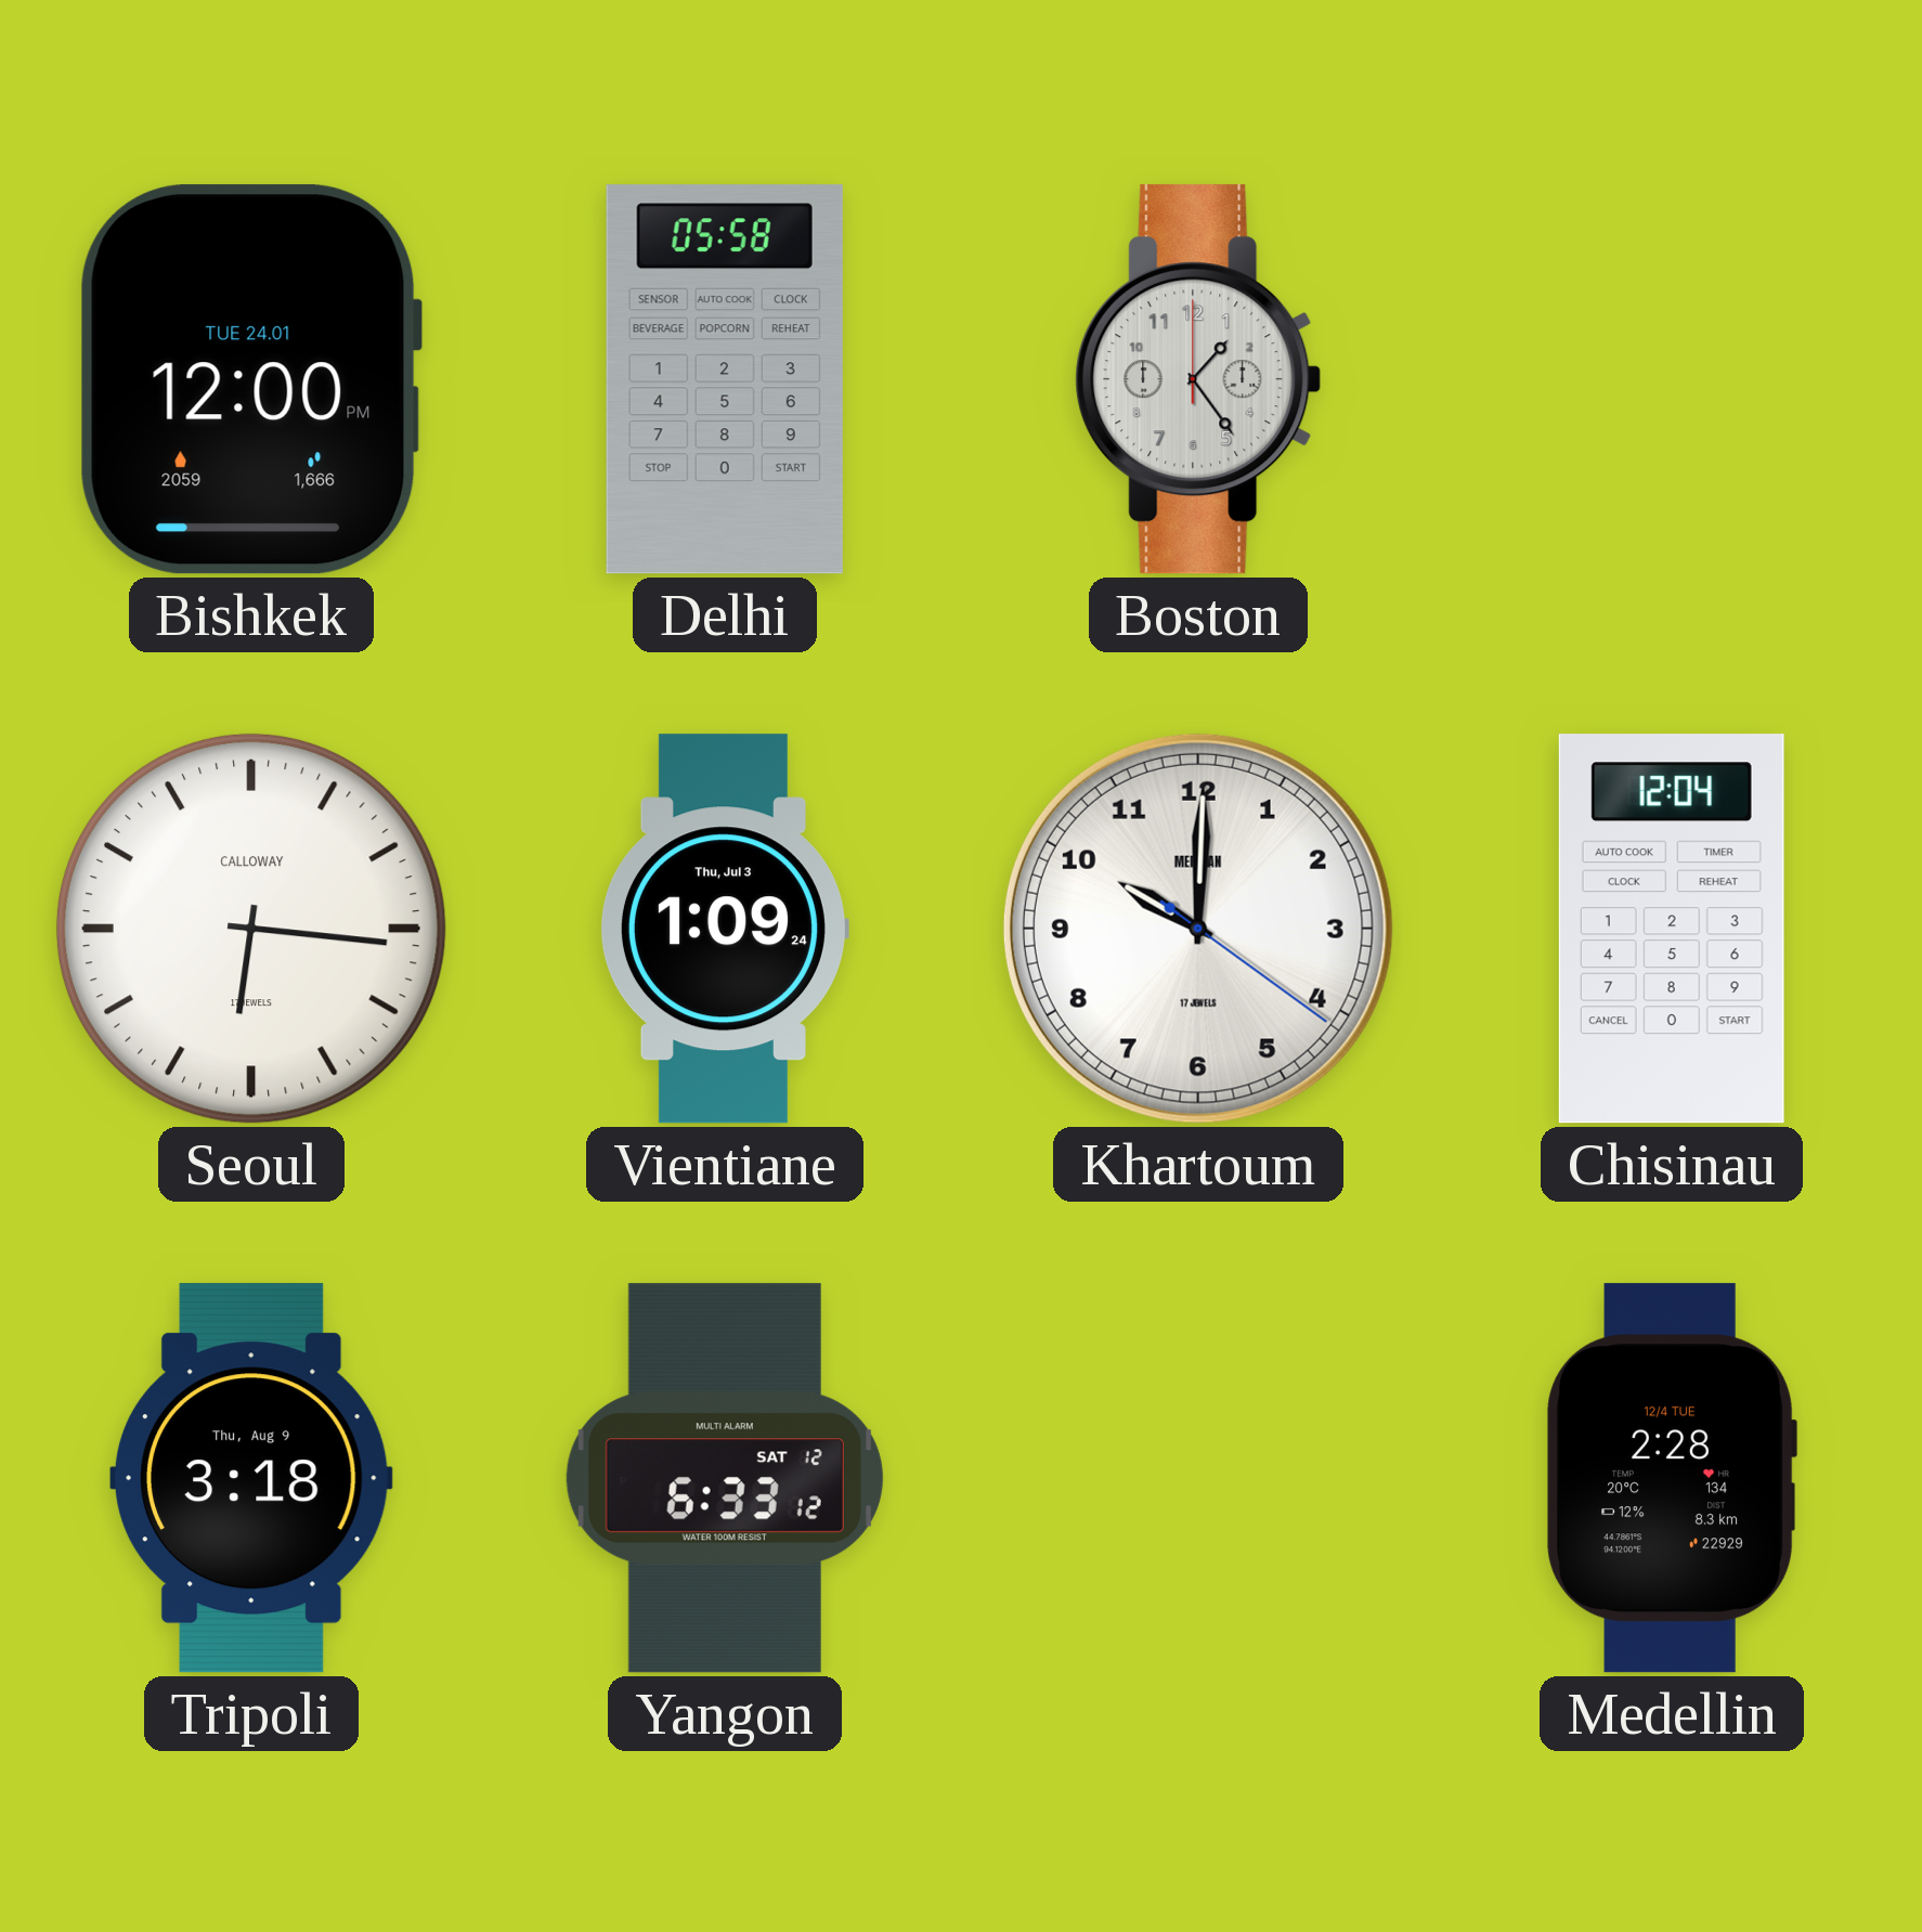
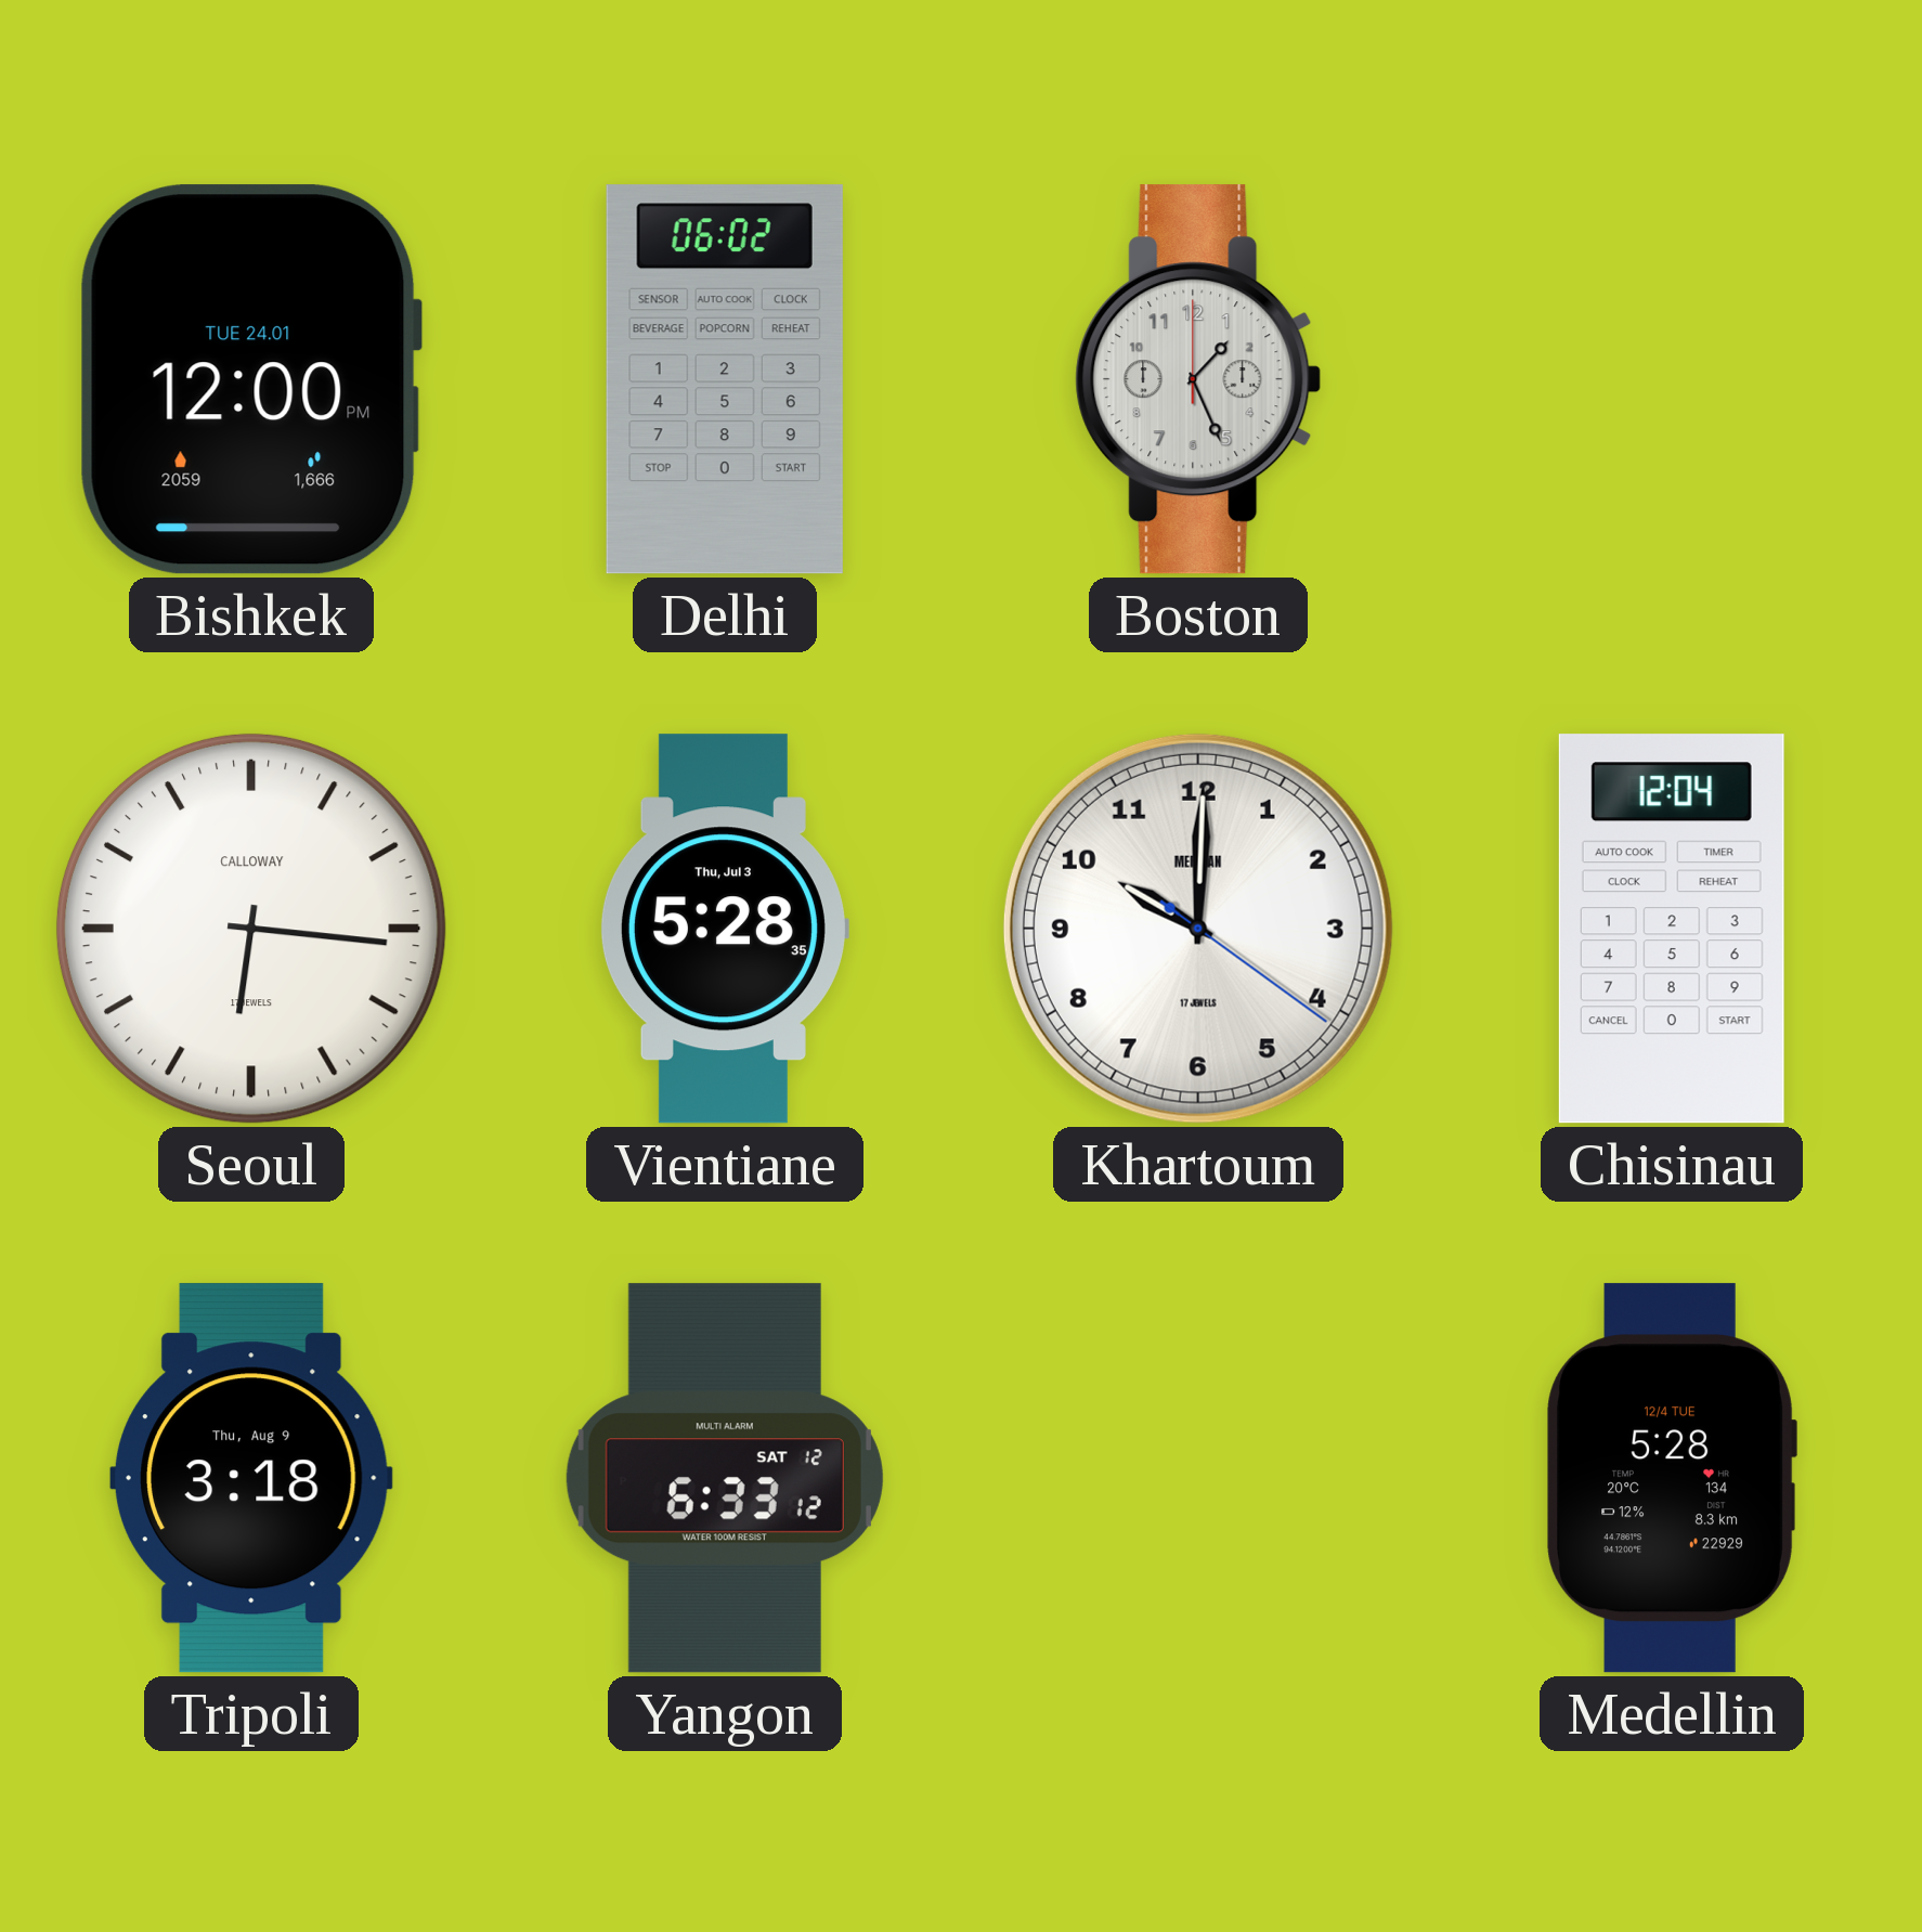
Delhi: 05:58 -> 06:02 (725, 379)
Boston: 1:24 -> 1:26 (1198, 379)
Vientiane: 1:09 -> 5:28 (724, 929)
Medellin: 2:28 -> 5:28 (1672, 1478)
